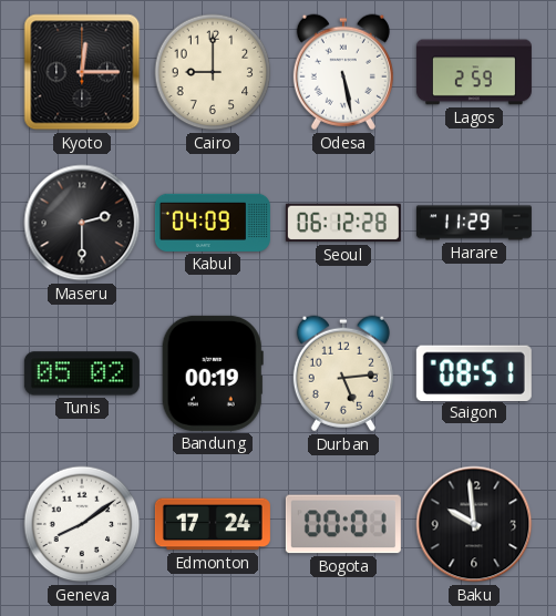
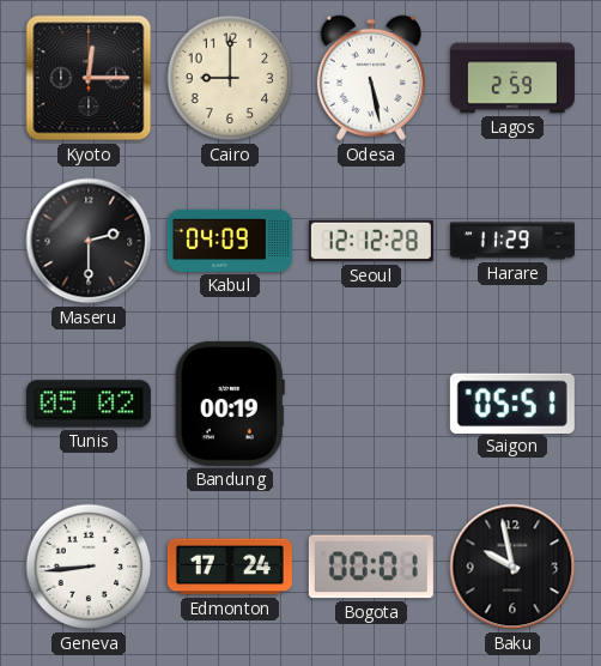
Seoul: 06:12 -> 12:12 (371, 241)
Durban: 5:14 -> none (343, 373)
Saigon: 08:51 -> 05:51 (512, 402)
Geneva: 8:09 -> 8:44 (89, 567)
Baku: 9:59 -> 9:58 (512, 567)
